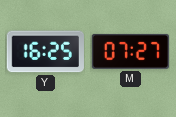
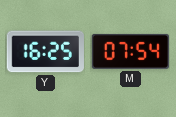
M: 07:27 -> 07:54 (130, 51)
